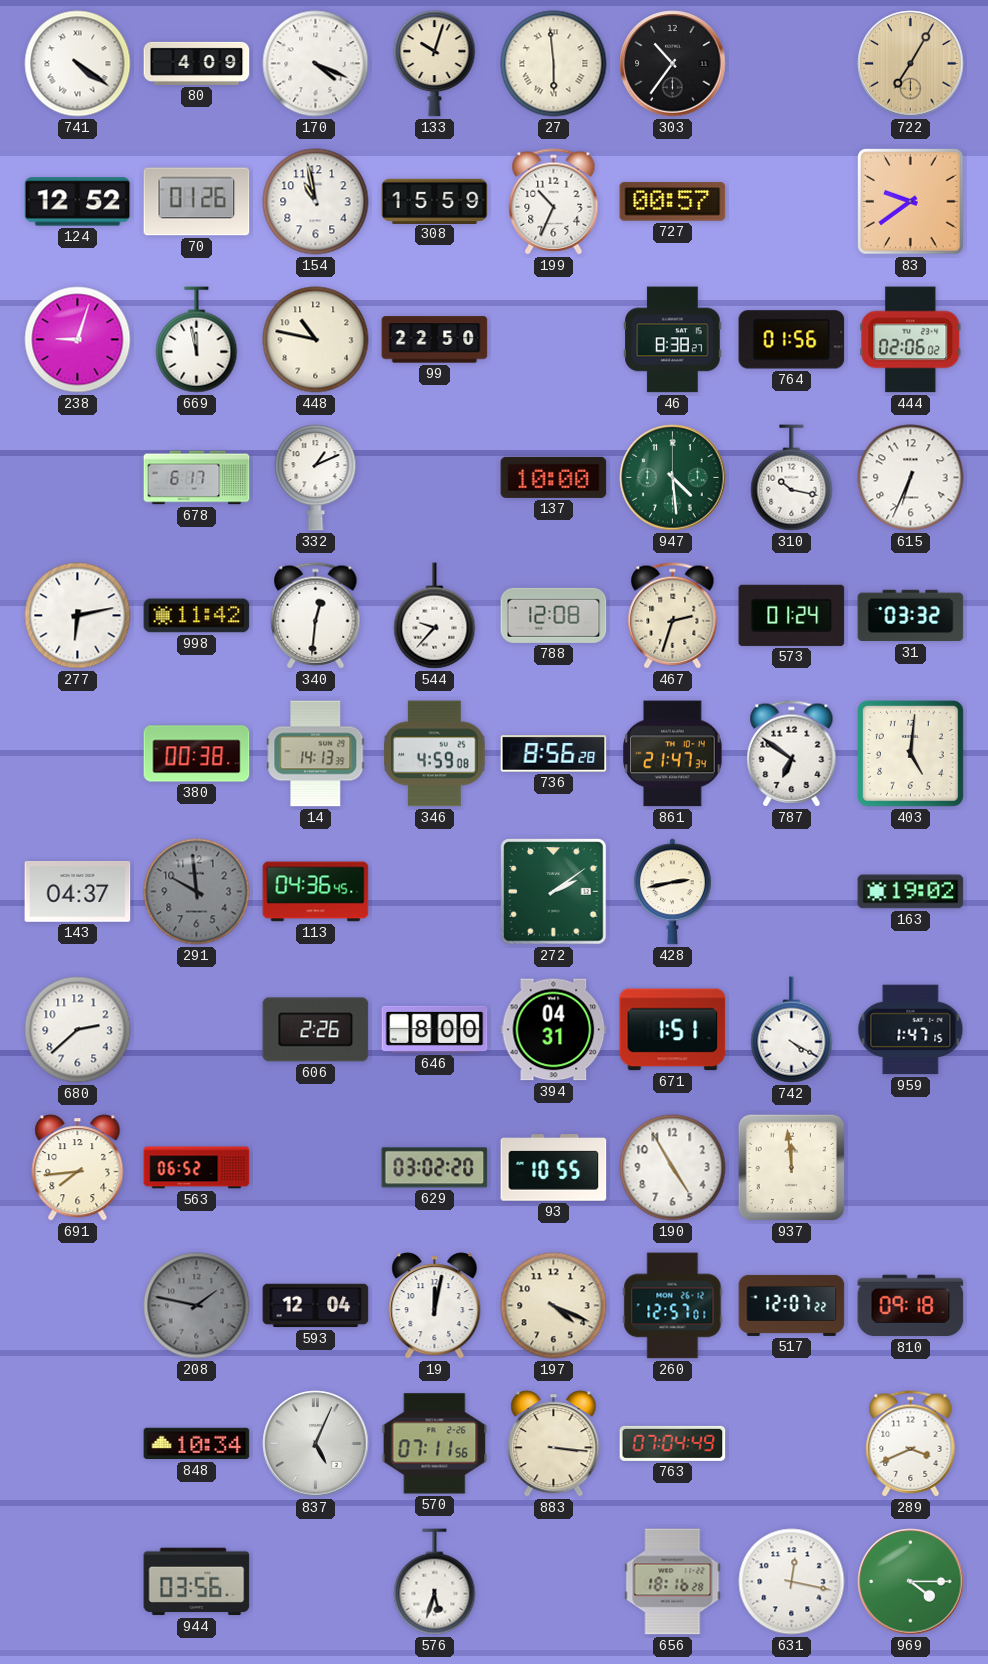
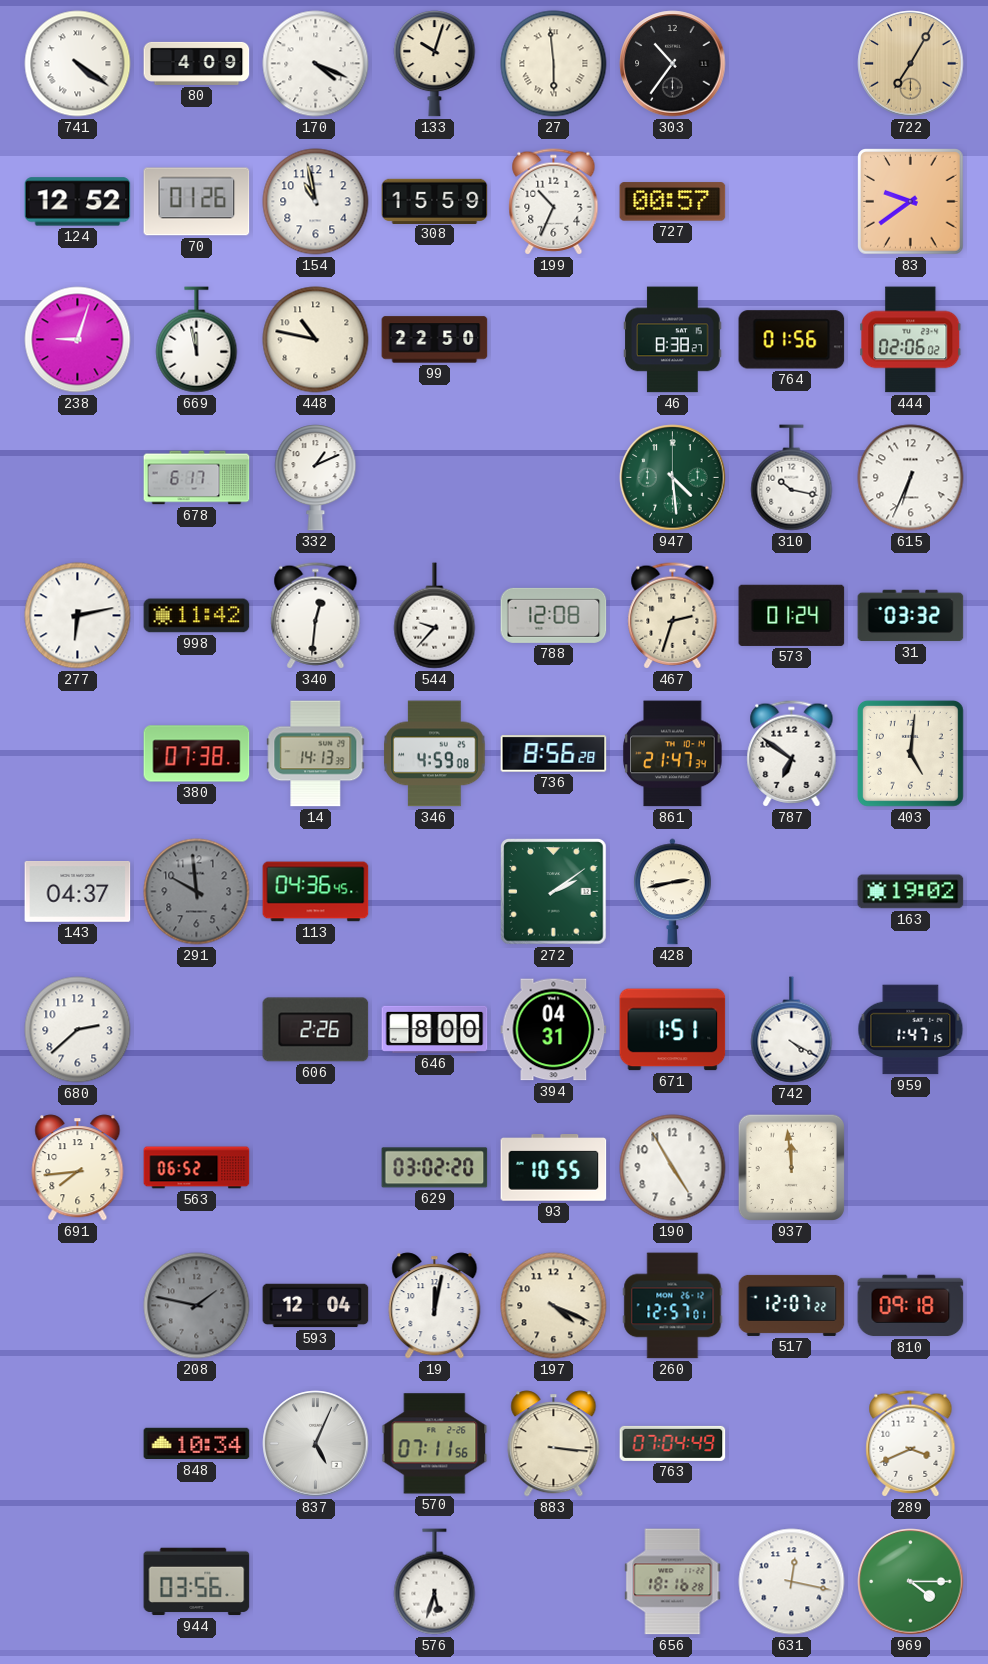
137: 10:00 -> none (554, 477)
380: 00:38 -> 07:38 (197, 754)
